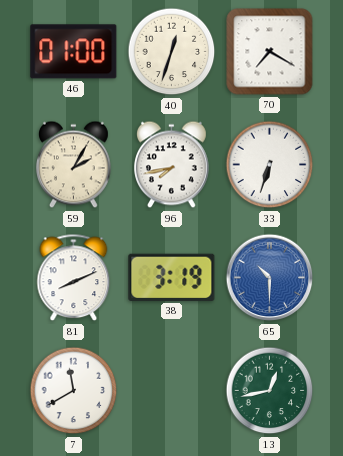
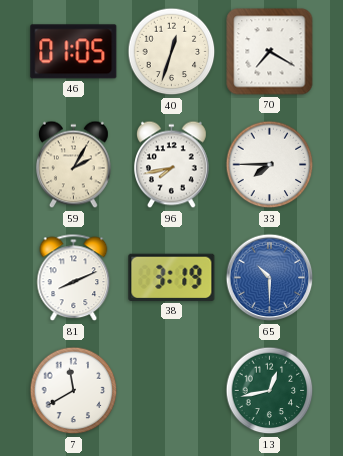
46: 01:00 -> 01:05 (74, 52)
33: 6:33 -> 7:45 (270, 165)
